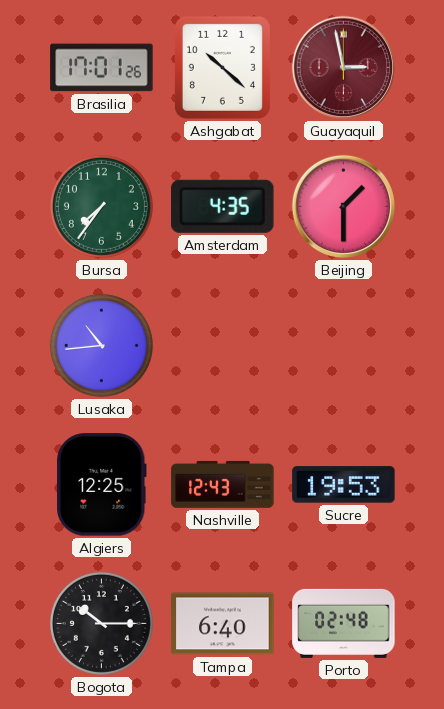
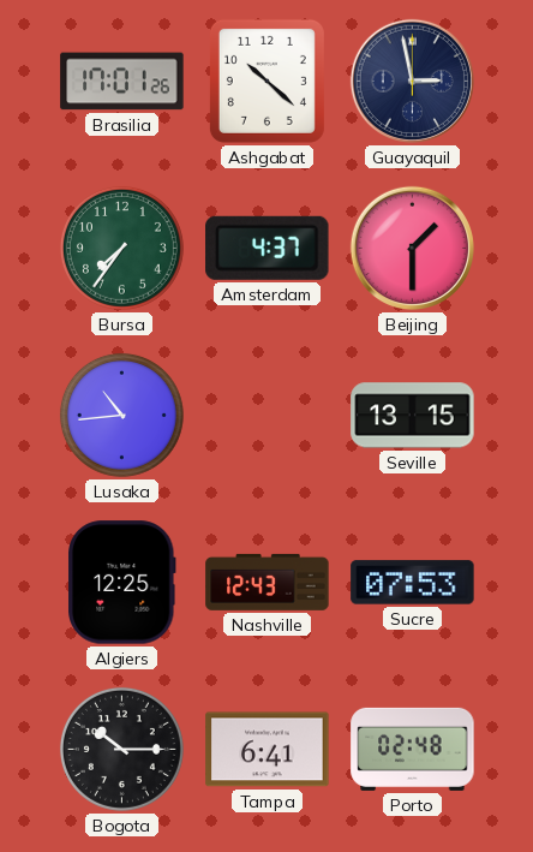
Guayaquil dial: burgundy -> navy (412, 81)
Amsterdam: 4:35 -> 4:37 (268, 248)
Seville: none -> 13:15 (413, 416)
Sucre: 19:53 -> 07:53 (413, 583)
Tampa: 6:40 -> 6:41 (268, 750)
